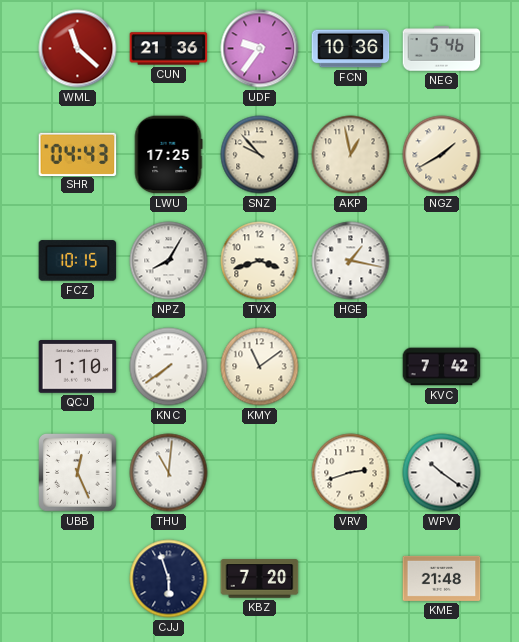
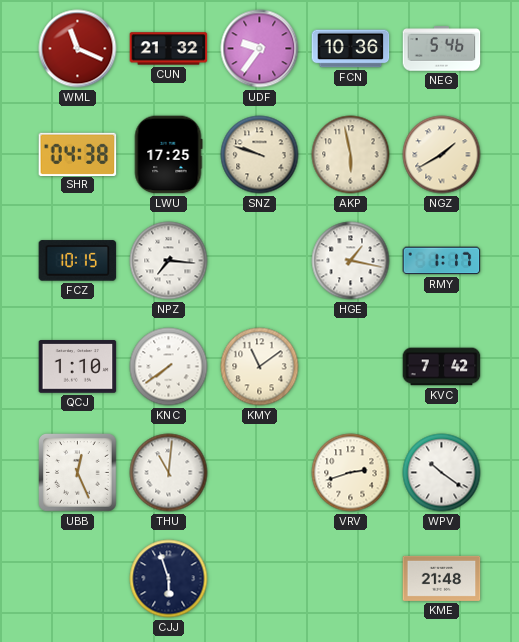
WML: 11:22 -> 11:19 (78, 49)
CUN: 21:36 -> 21:32 (169, 49)
SHR: 04:43 -> 04:38 (78, 154)
SNZ: 9:53 -> 9:48 (260, 155)
AKP: 12:58 -> 5:58 (351, 155)
NPZ: 8:05 -> 7:16 (169, 261)
TVX: 3:42 -> none (260, 261)
RMY: none -> 1:17 (442, 261)
KBZ: 7:20 -> none (260, 579)
